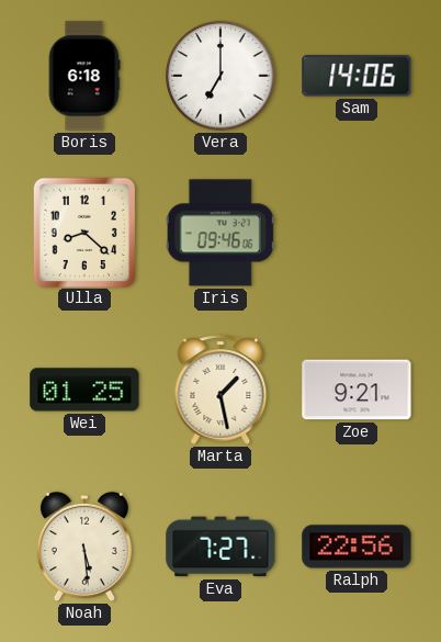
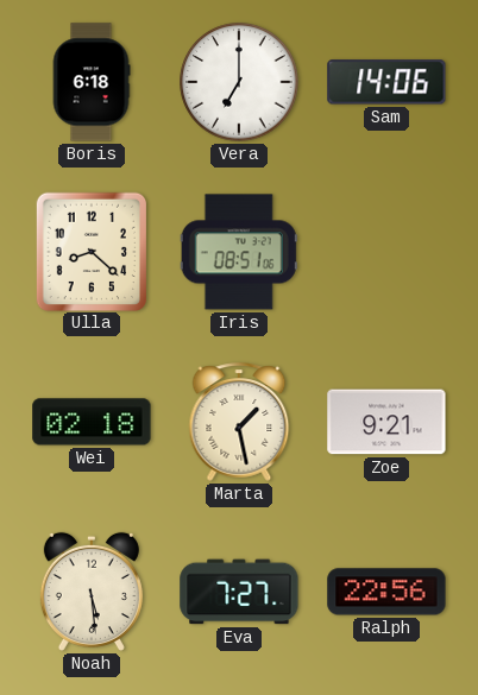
Iris: 09:46 -> 08:51 (239, 252)
Wei: 01:25 -> 02:18 (92, 422)
